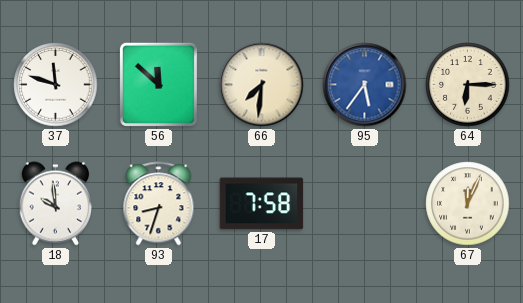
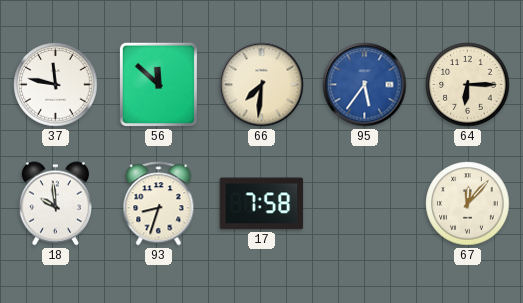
37: 11:48 -> 11:47 (56, 85)
67: 12:04 -> 12:07 (468, 204)
